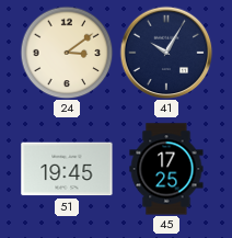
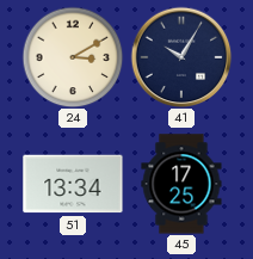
24: 3:09 -> 3:10 (73, 57)
51: 19:45 -> 13:34 (73, 184)
